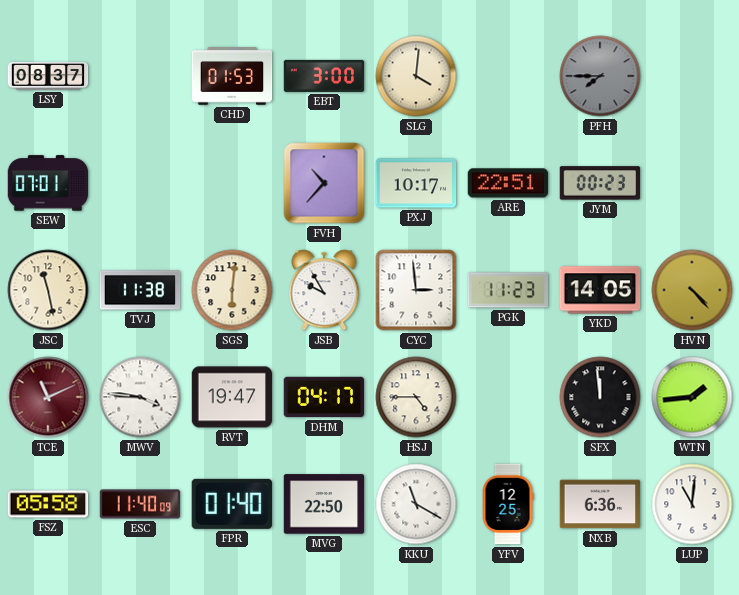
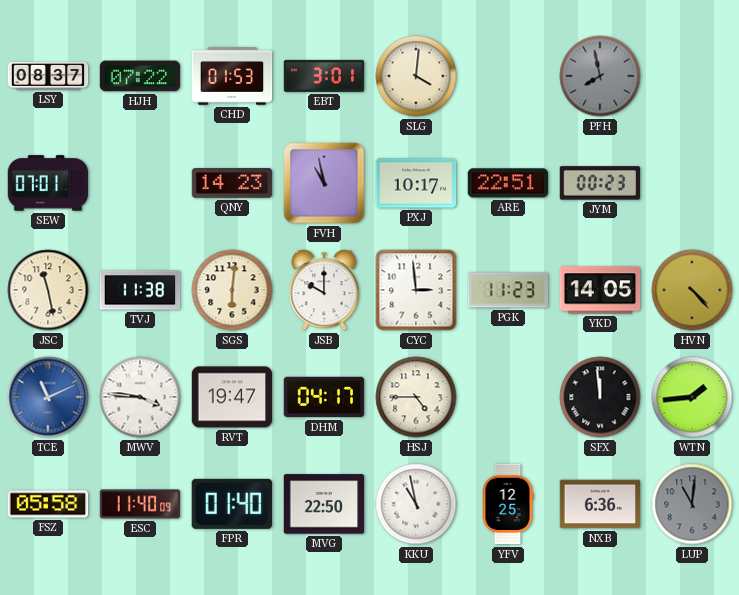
HJH: none -> 07:22 (140, 76)
EBT: 3:00 -> 3:01 (324, 76)
PFH: 7:45 -> 7:58 (600, 76)
QNY: none -> 14:23 (232, 183)
FVH: 10:37 -> 10:58 (324, 183)
JSB: 9:55 -> 10:00 (324, 290)
TCE dial: burgundy -> blue (48, 397)
KKU: 11:20 -> 10:58 (416, 504)
LUP dial: white -> grey (692, 504)
